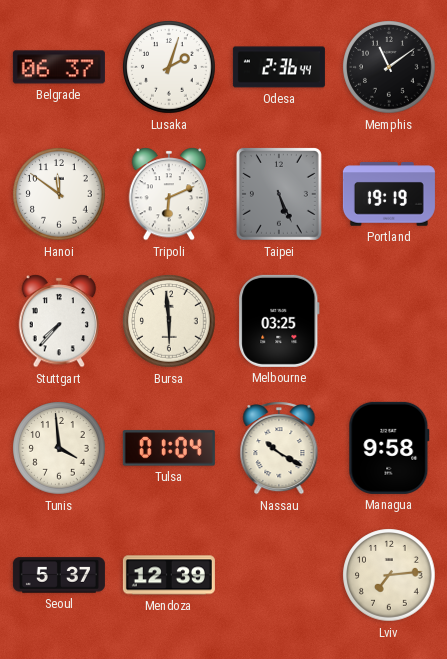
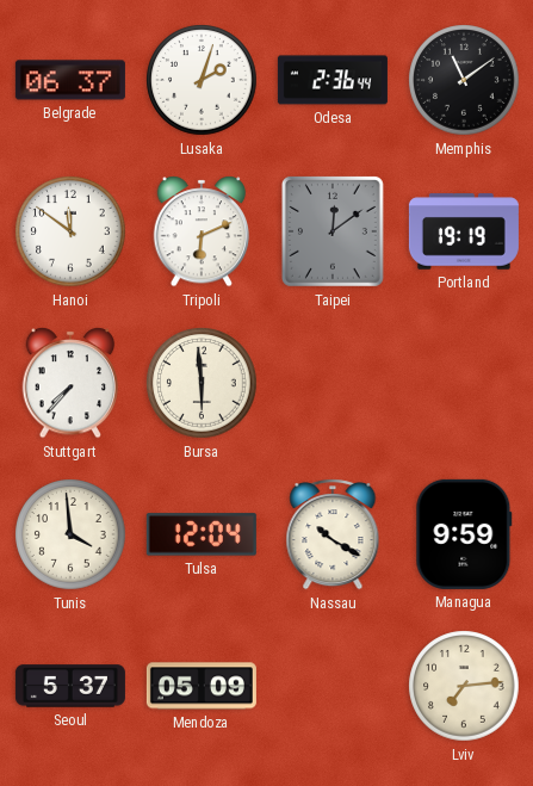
Taipei: 5:26 -> 12:09 (333, 231)
Melbourne: 03:25 -> none (279, 321)
Tulsa: 01:04 -> 12:04 (202, 534)
Managua: 9:58 -> 9:59 (464, 534)
Mendoza: 12:39 -> 05:09 (202, 686)
